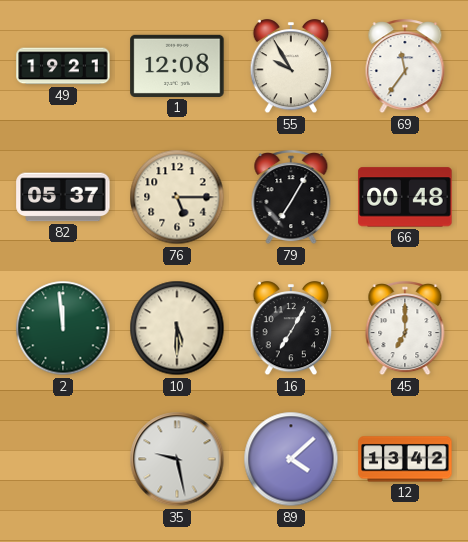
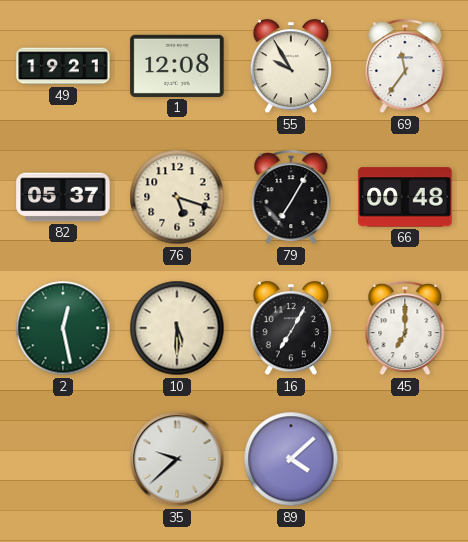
76: 5:15 -> 5:18 (177, 197)
2: 11:59 -> 12:28 (63, 328)
35: 9:28 -> 9:38 (177, 459)
12: 13:42 -> none (405, 459)
